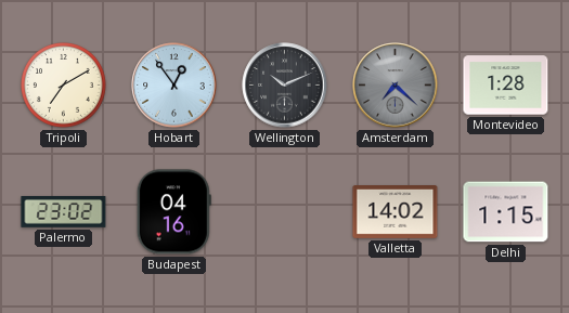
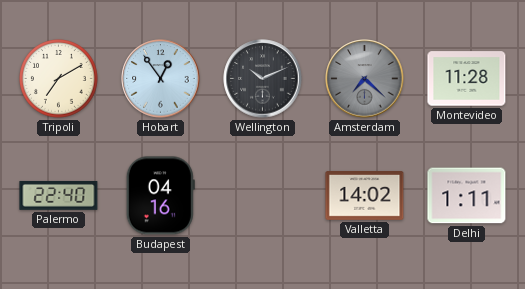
Montevideo: 1:28 -> 11:28 (467, 79)
Palermo: 23:02 -> 22:40 (59, 195)
Delhi: 1:15 -> 1:11 (467, 196)
